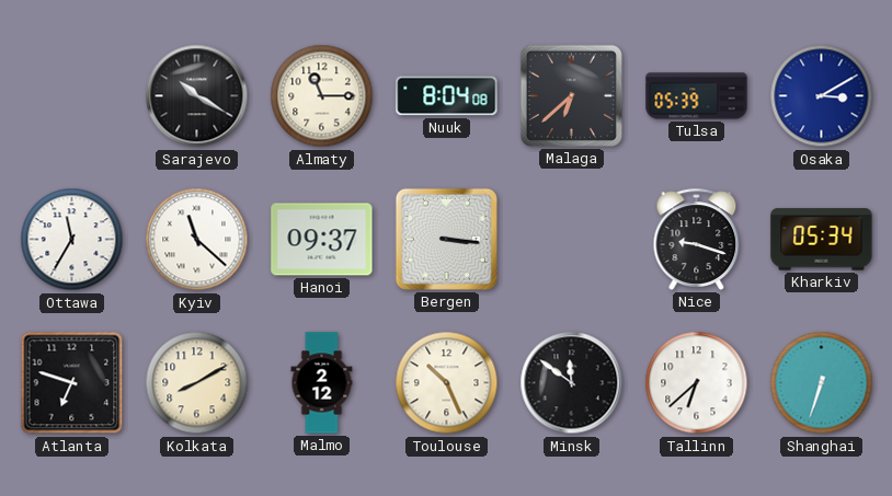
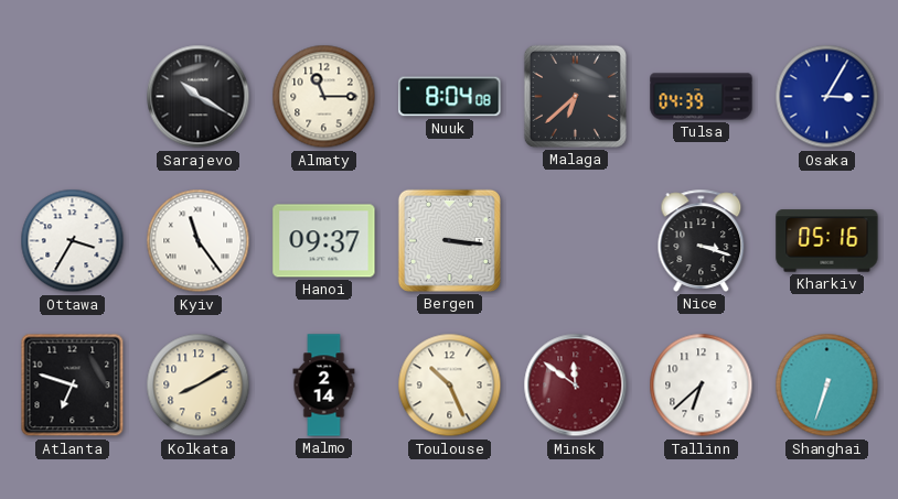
Tulsa: 05:39 -> 04:39 (702, 97)
Osaka: 3:10 -> 3:05 (827, 97)
Ottawa: 11:35 -> 3:35 (73, 241)
Kyiv: 11:22 -> 11:24 (199, 241)
Nice: 9:18 -> 3:18 (702, 240)
Kharkiv: 05:34 -> 05:16 (827, 241)
Malmo: 2:12 -> 2:14 (324, 386)
Minsk dial: black -> burgundy (576, 386)
